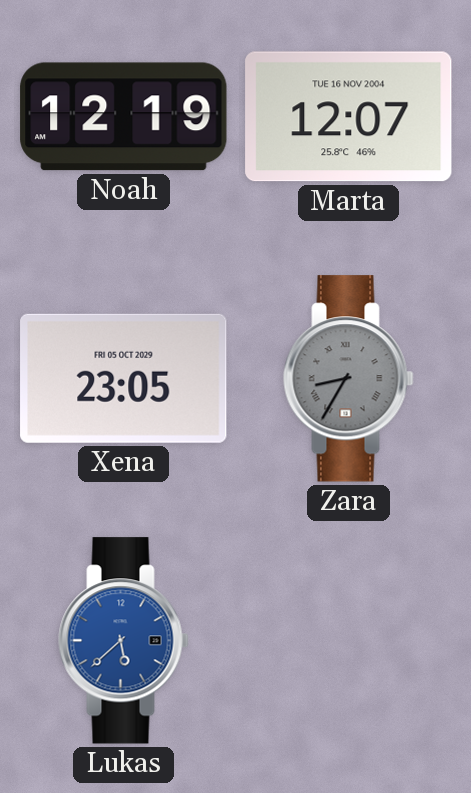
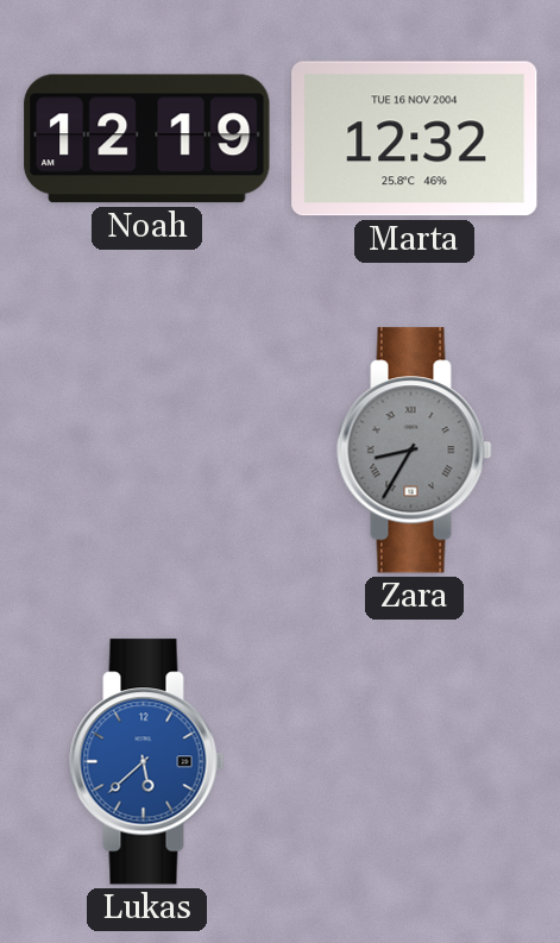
Marta: 12:07 -> 12:32 (415, 139)
Xena: 23:05 -> none (124, 378)
